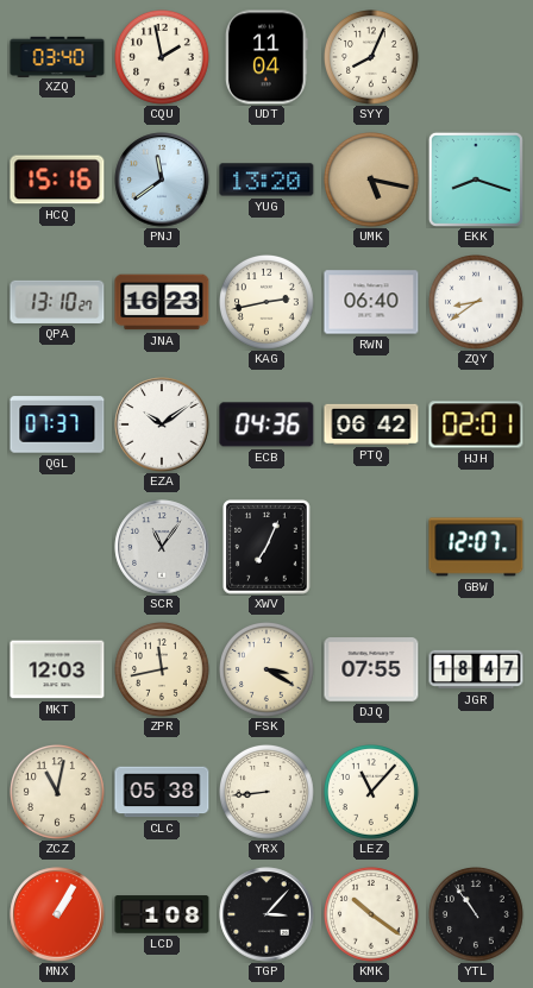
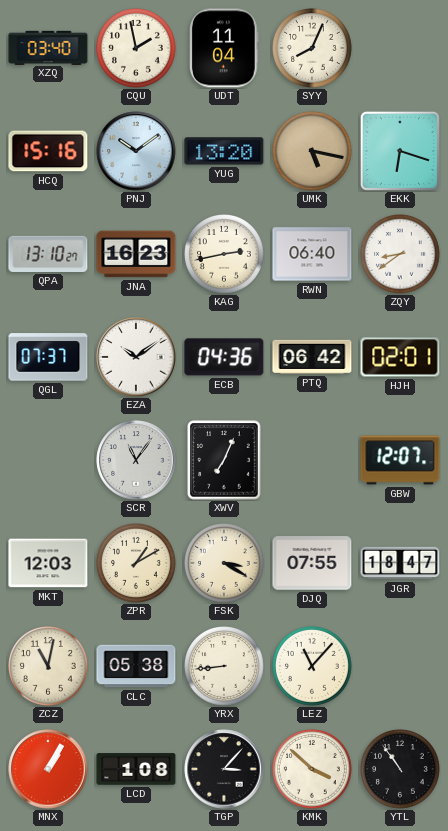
PNJ: 11:39 -> 10:09 (136, 151)
EKK: 8:18 -> 6:18 (400, 151)
ZPR: 11:43 -> 1:10 (137, 564)
KMK: 10:21 -> 3:52 (313, 770)
